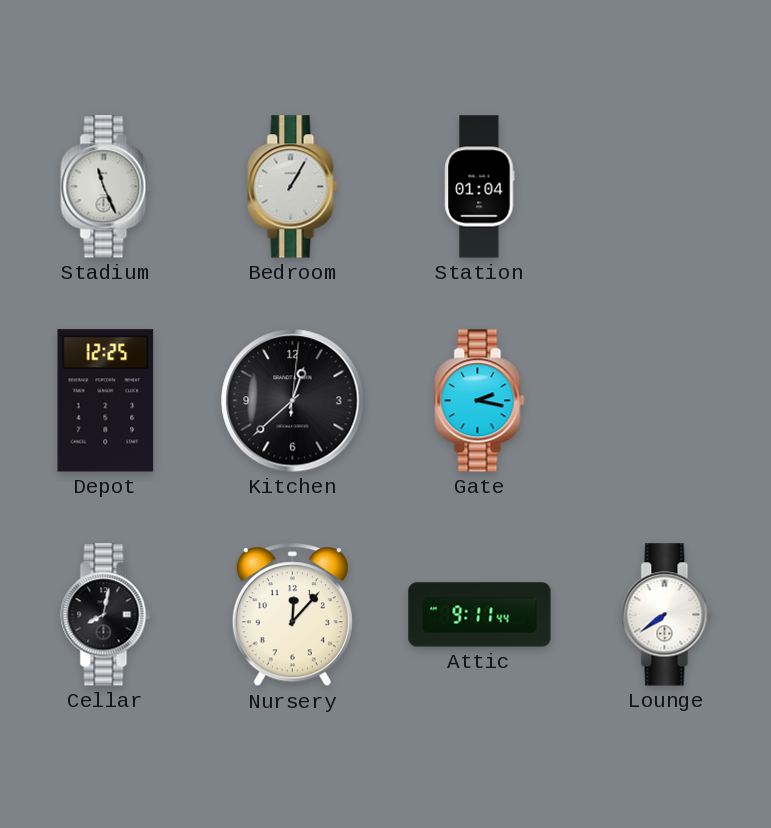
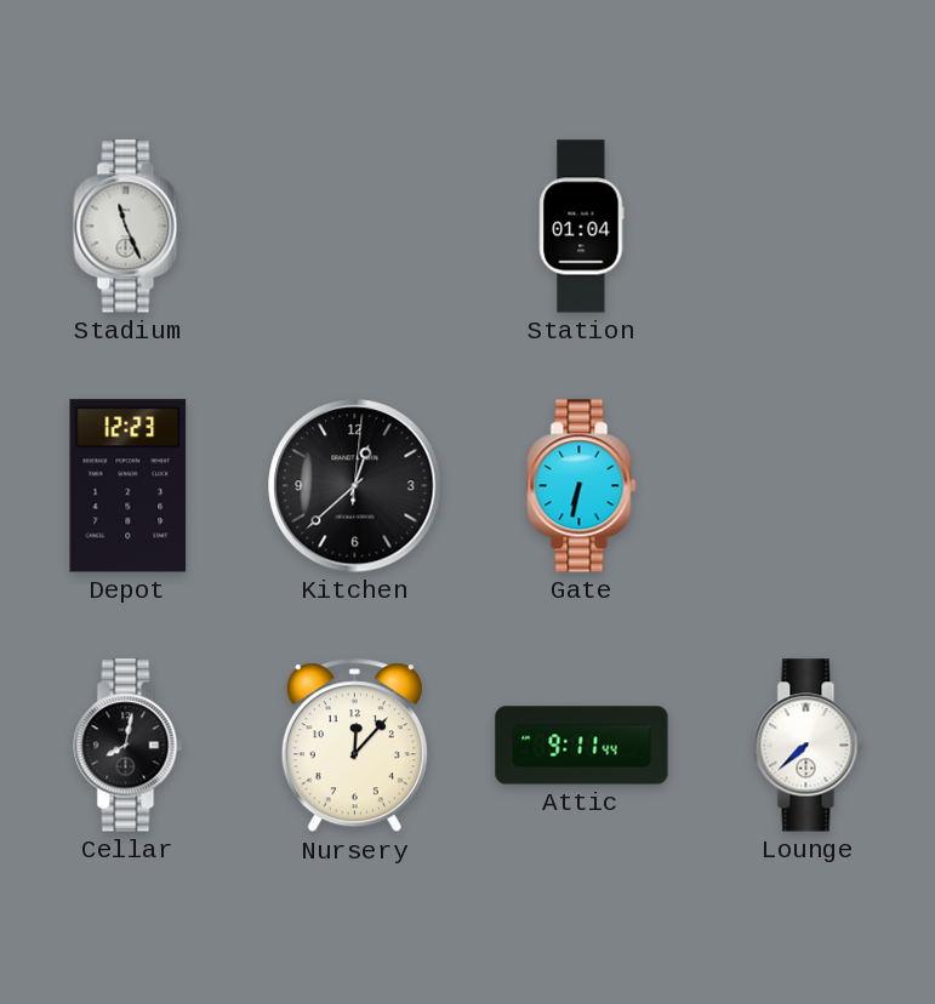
Bedroom: 1:05 -> none (293, 187)
Depot: 12:25 -> 12:23 (129, 486)
Gate: 2:17 -> 6:32 (582, 486)
Lounge: 7:39 -> 7:38 (809, 746)
